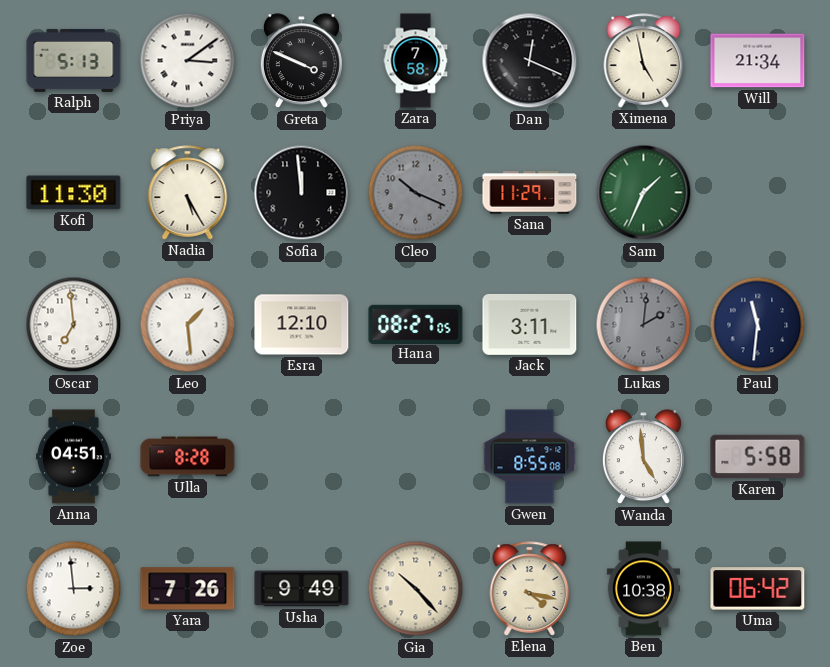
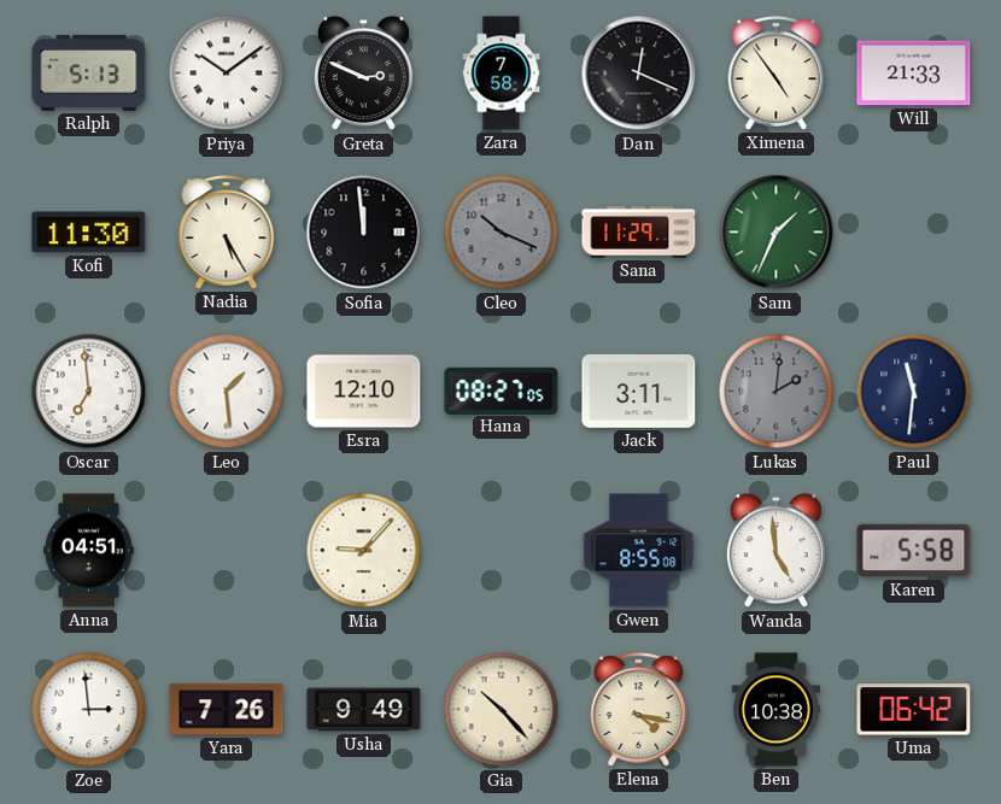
Priya: 3:09 -> 10:09 (227, 74)
Greta: 3:49 -> 2:49 (363, 74)
Ximena: 4:58 -> 4:54 (777, 74)
Will: 21:34 -> 21:33 (914, 74)
Ulla: 8:28 -> none (188, 457)
Mia: none -> 9:07 (364, 551)
